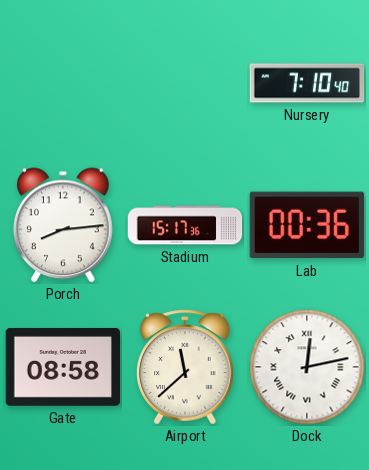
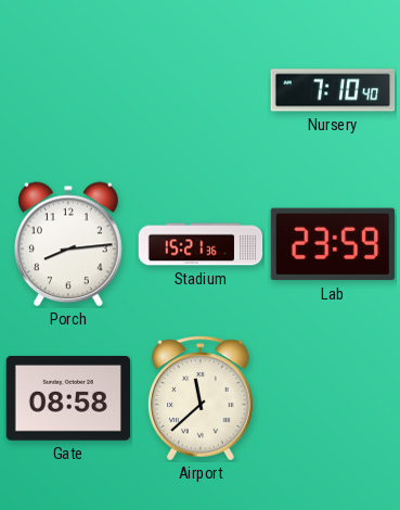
Stadium: 15:17 -> 15:21 (201, 244)
Lab: 00:36 -> 23:59 (333, 244)
Dock: 12:13 -> none (307, 367)
